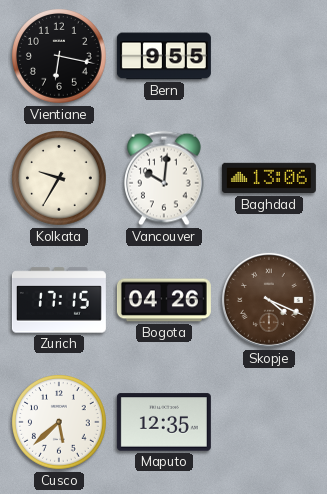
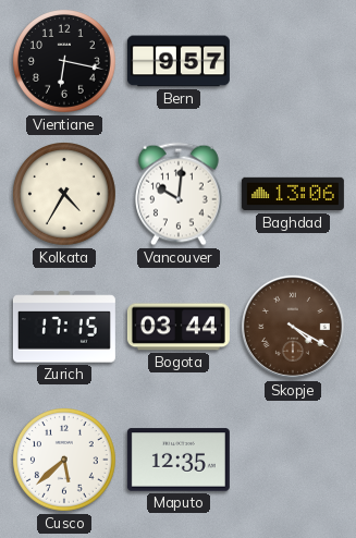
Bern: 9:55 -> 9:57 (179, 61)
Kolkata: 9:35 -> 4:35 (65, 195)
Bogota: 04:26 -> 03:44 (179, 327)
Skopje: 4:19 -> 4:20 (293, 327)
